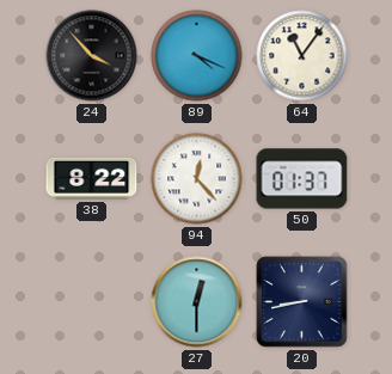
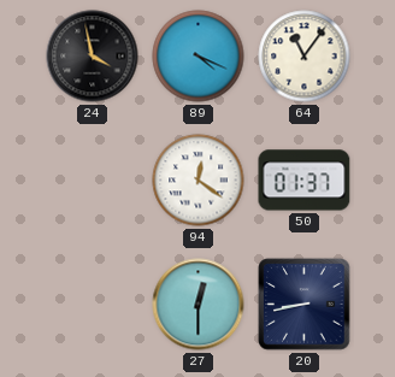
24: 3:53 -> 3:58 (93, 57)
38: 8:22 -> none (92, 178)
94: 12:23 -> 12:21 (199, 181)
